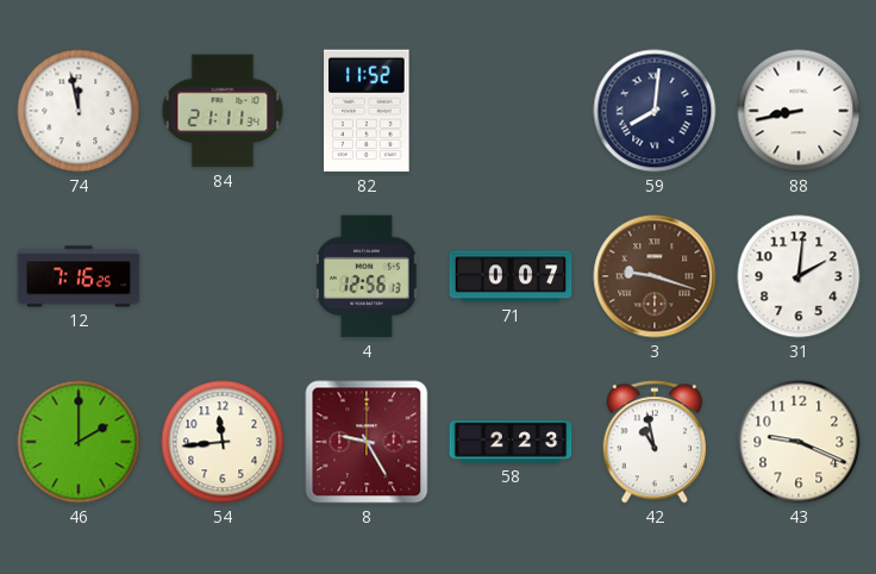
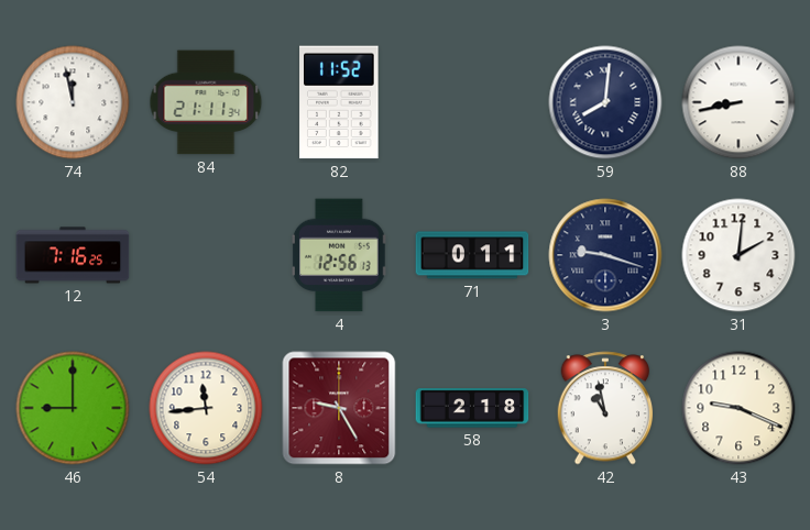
71: 0:07 -> 0:11 (472, 255)
3 dial: brown -> navy (605, 255)
46: 2:00 -> 9:00 (73, 408)
58: 2:23 -> 2:18 (472, 408)
